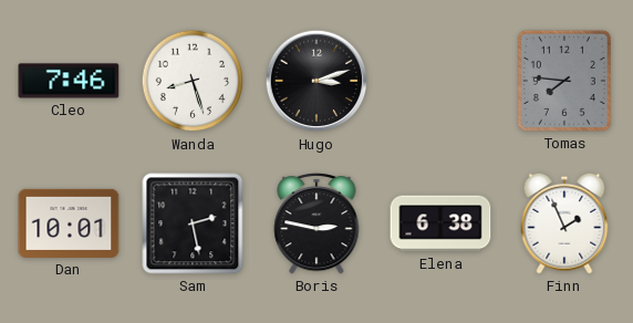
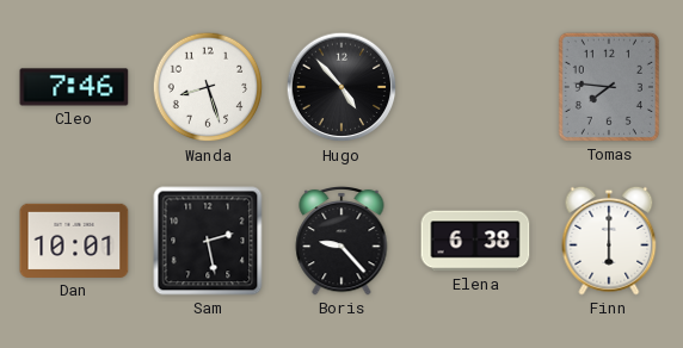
Hugo: 3:12 -> 4:53 (341, 87)
Boris: 2:47 -> 9:23 (341, 241)
Finn: 1:56 -> 6:00 (609, 241)
